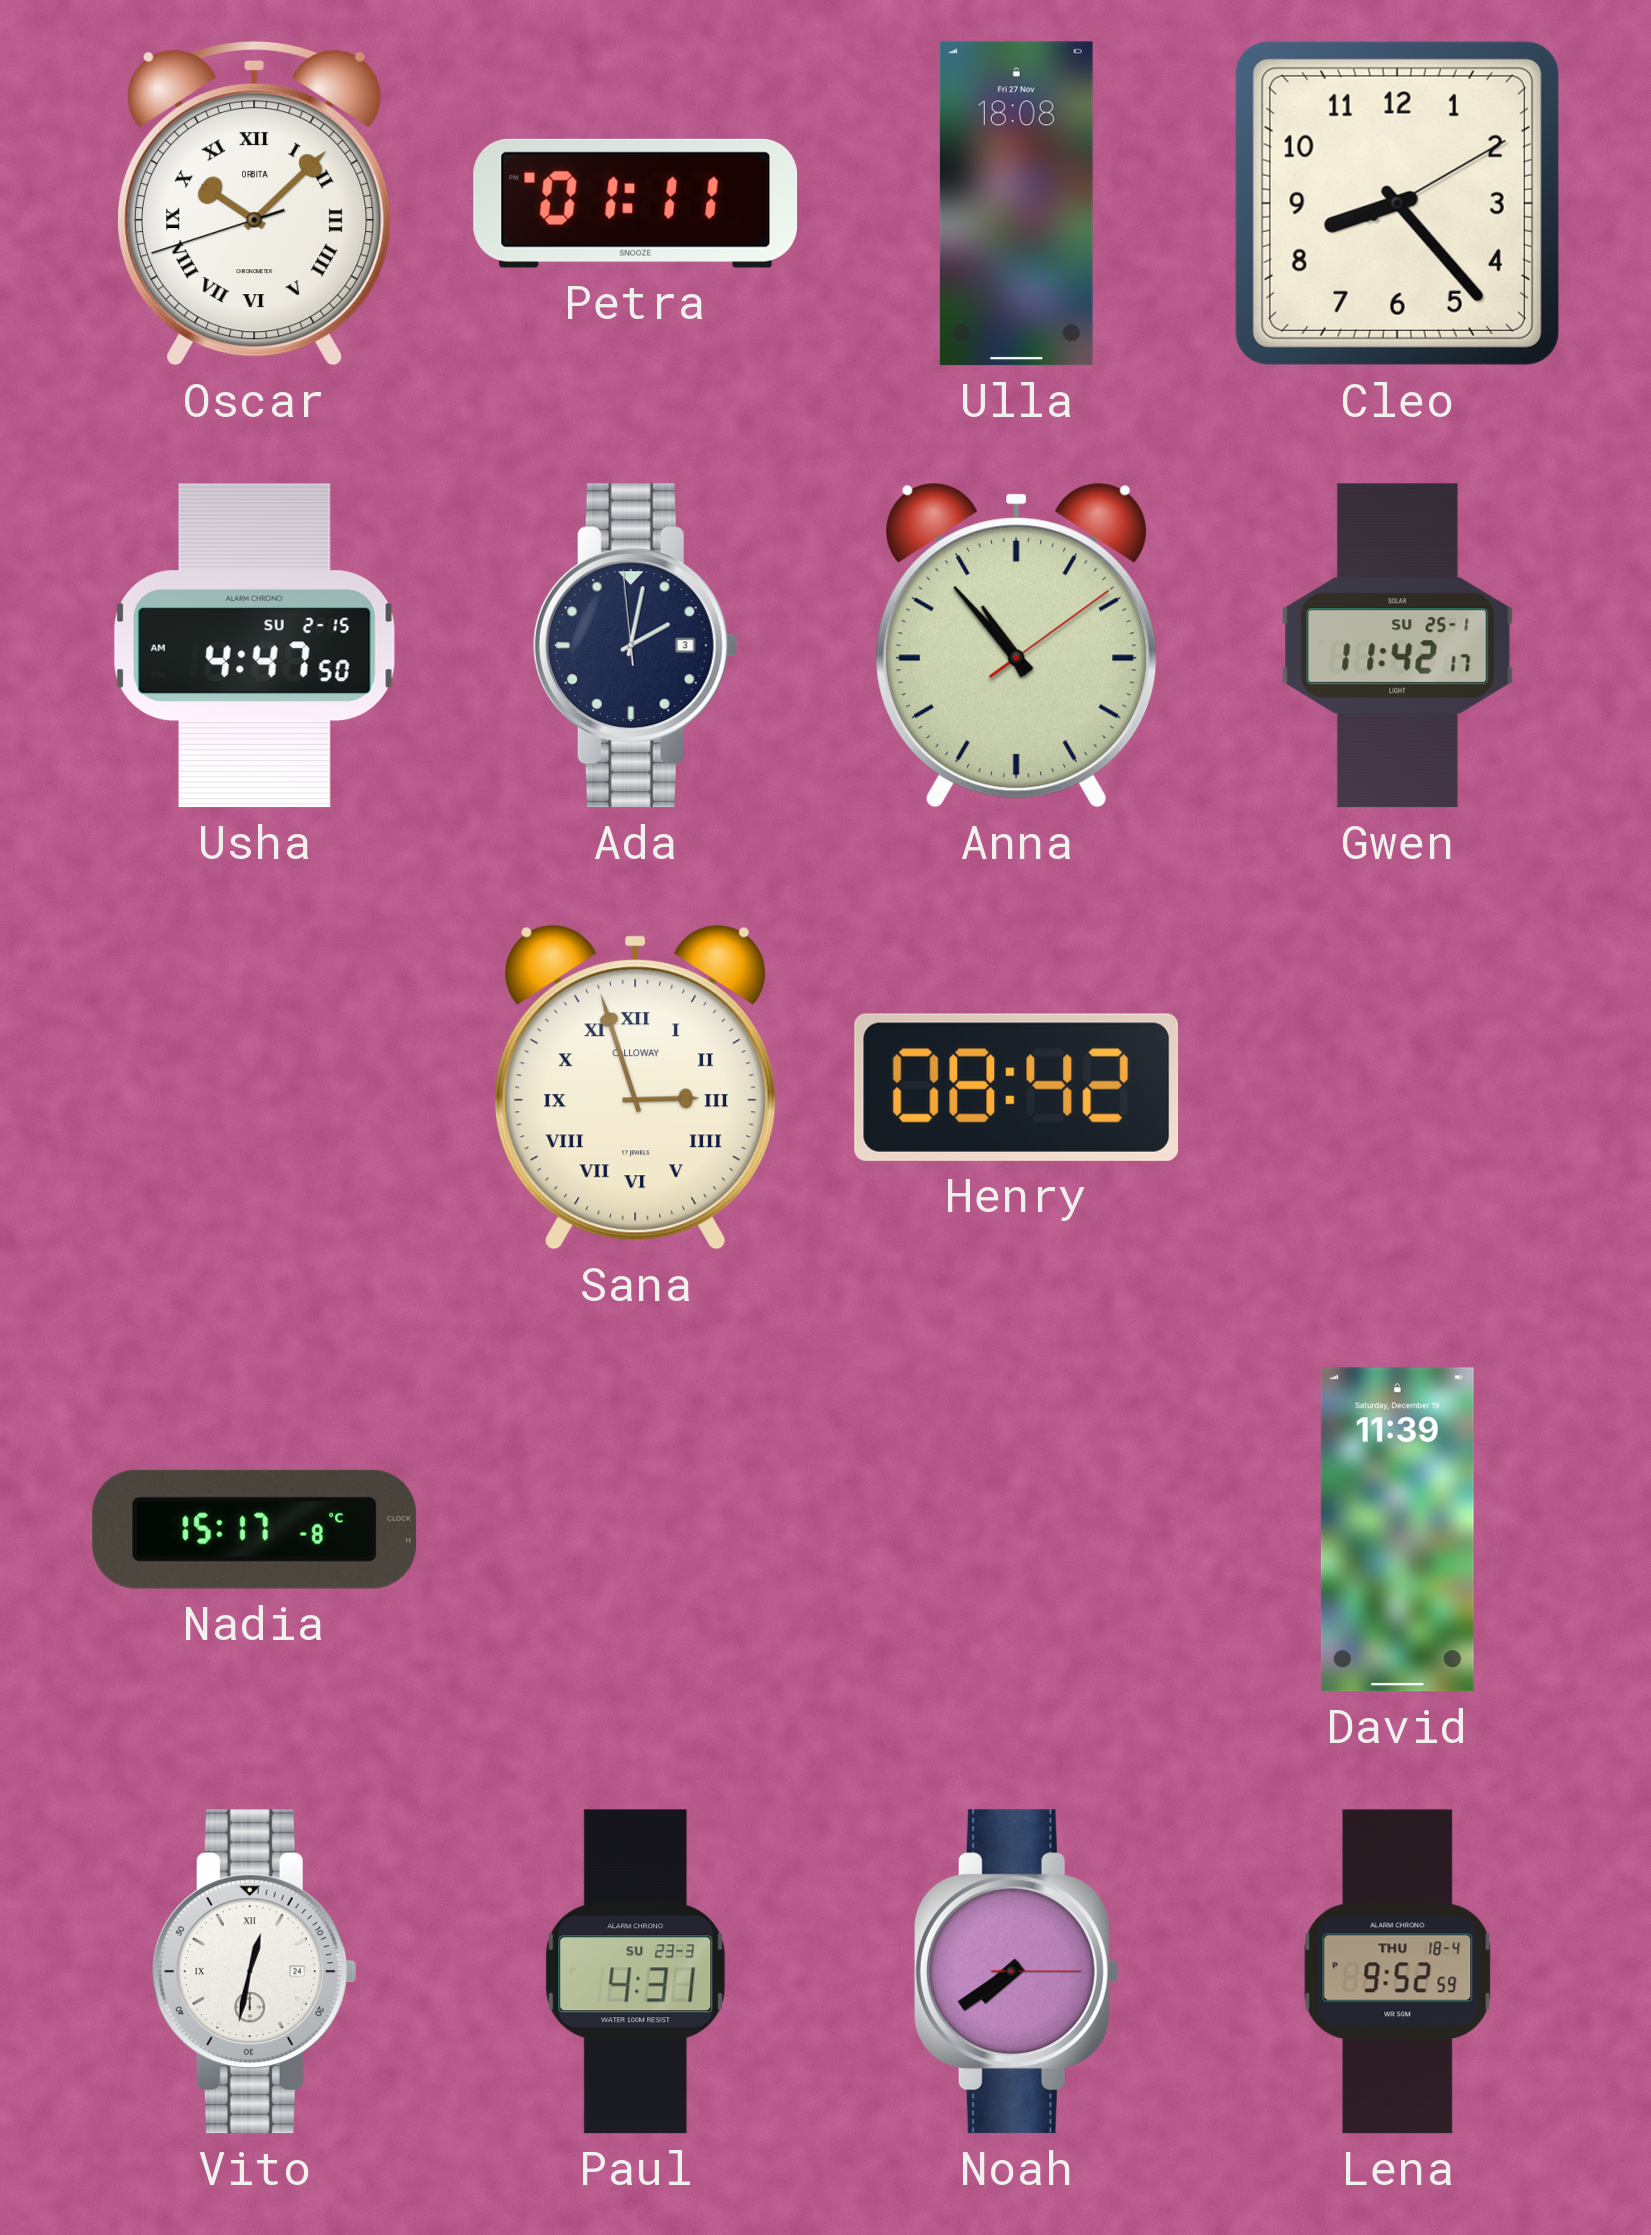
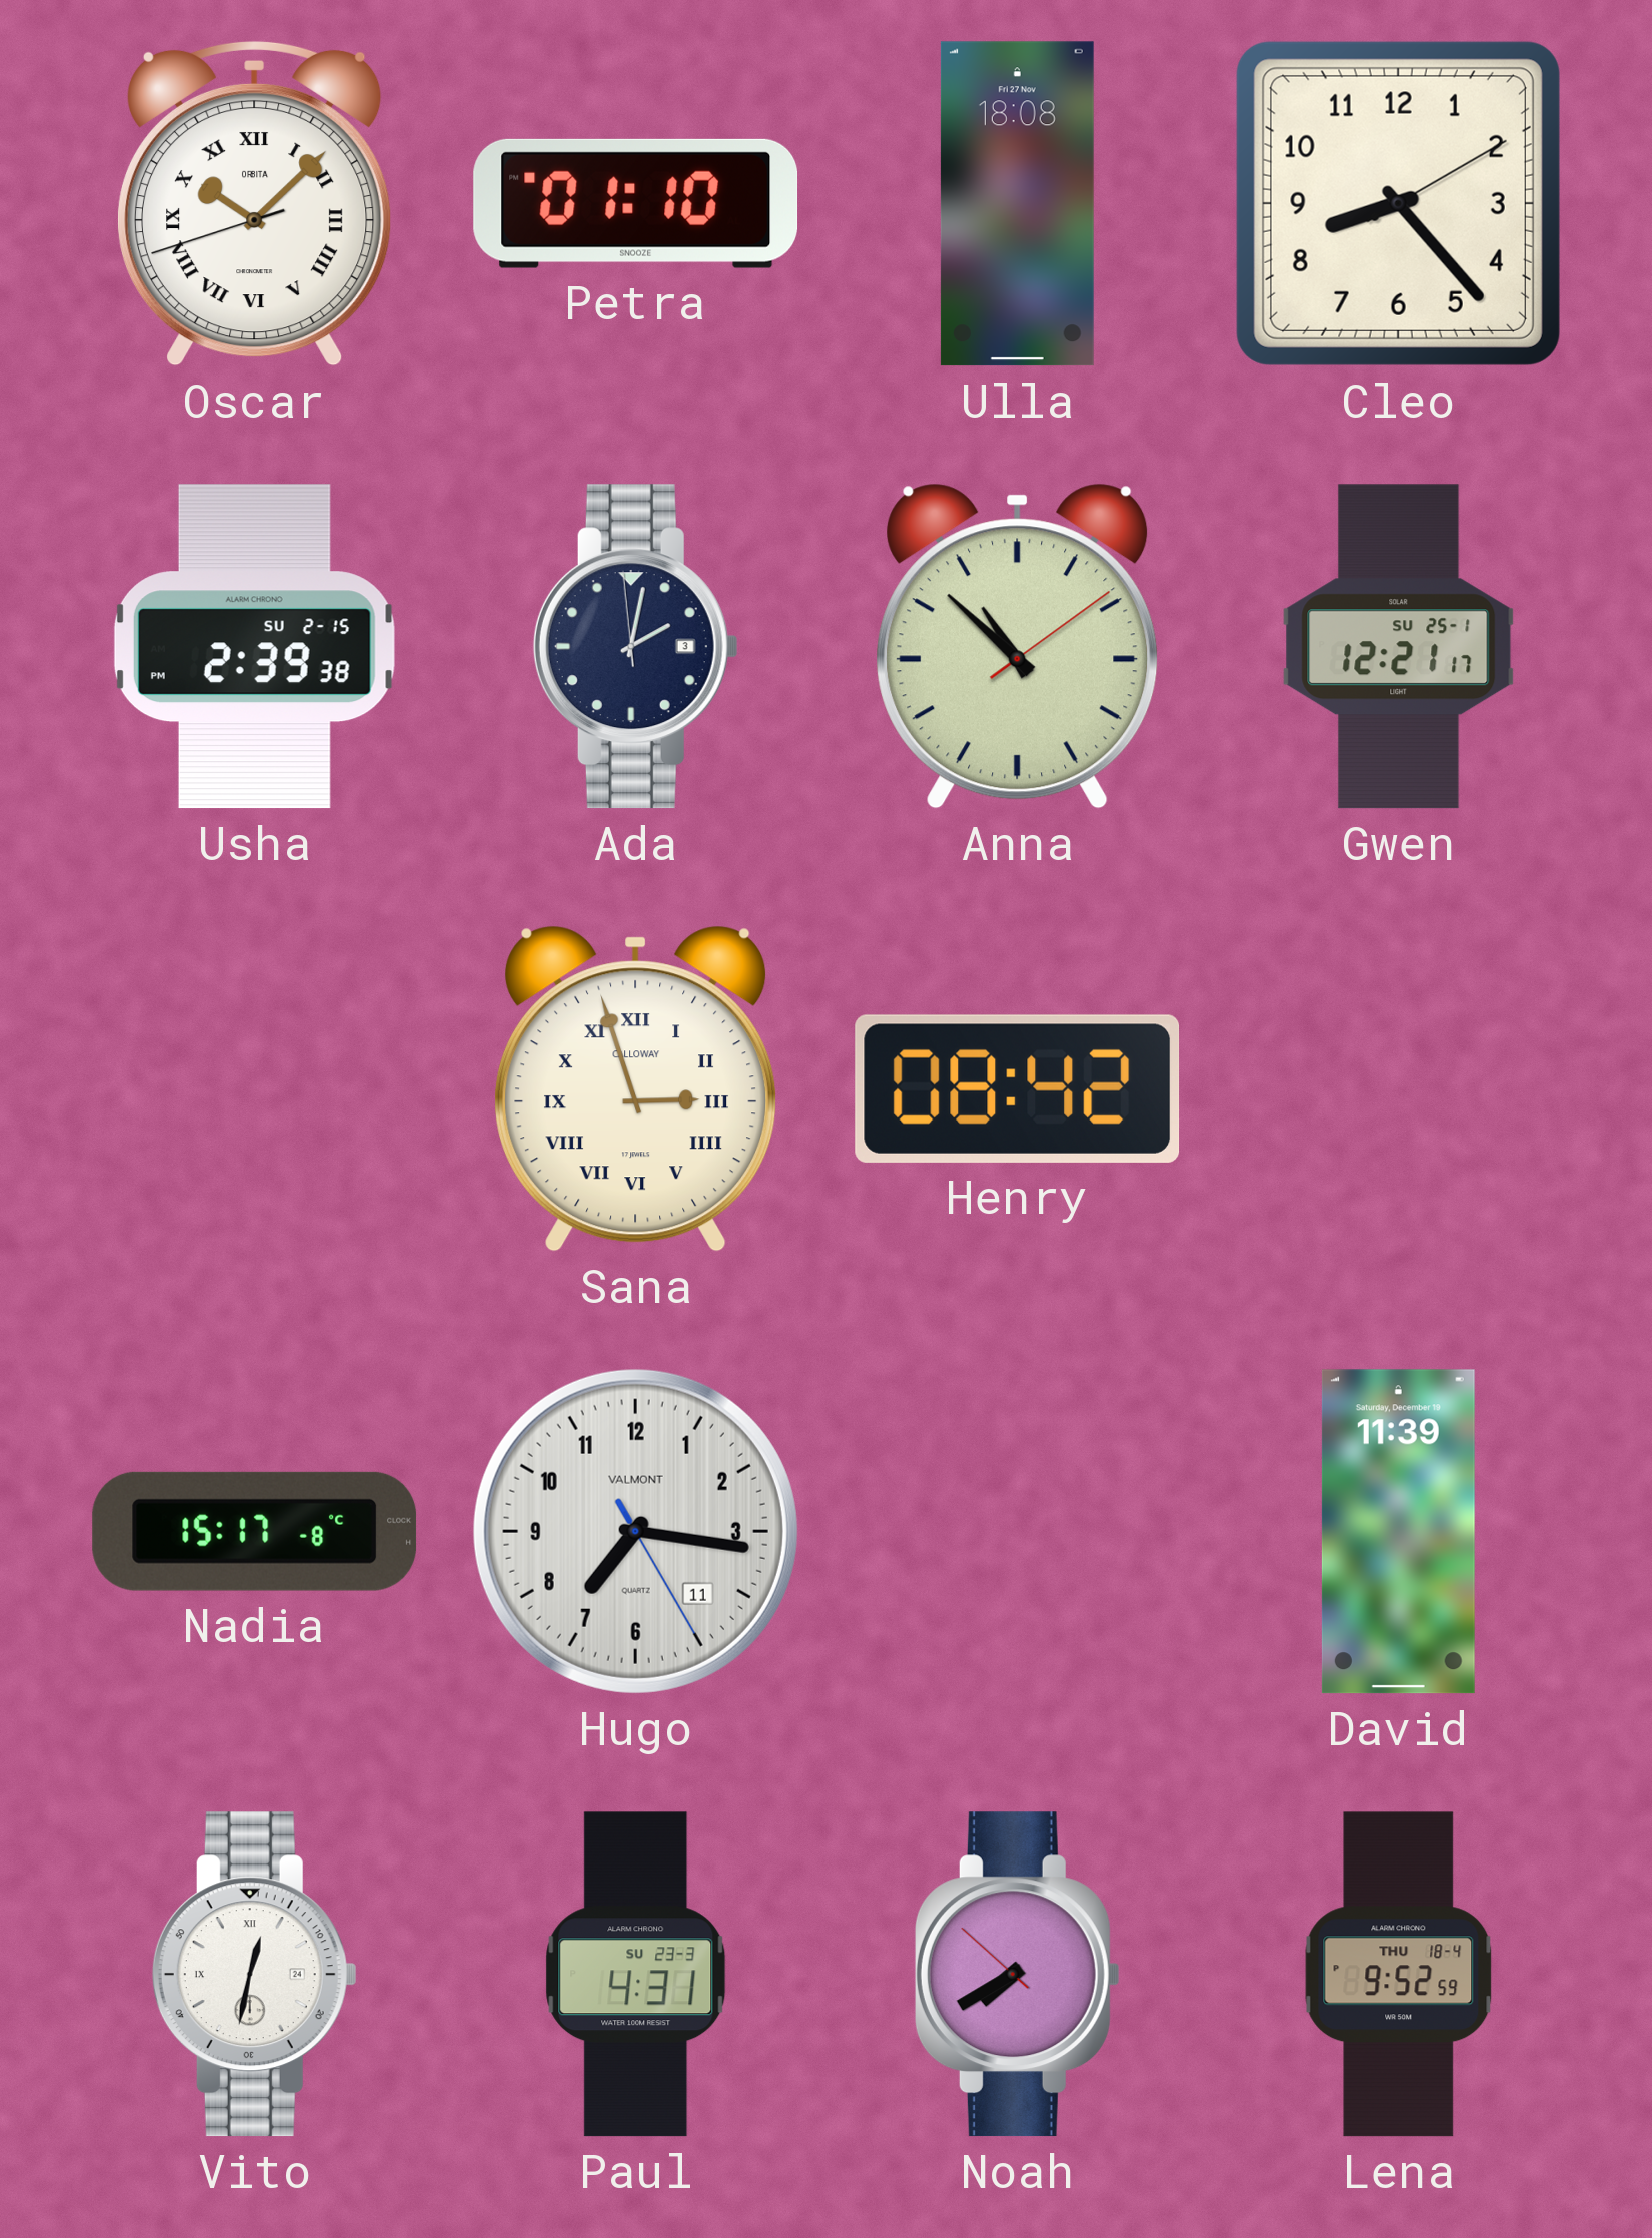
Petra: 01:11 -> 01:10 (636, 203)
Usha: 4:47 -> 2:39 (254, 647)
Anna: 10:53 -> 10:52 (1018, 646)
Gwen: 11:42 -> 12:21 (1399, 647)
Hugo: none -> 7:16 (635, 1531)
Noah: 7:39:15 -> 7:39:52 (1017, 1975)
